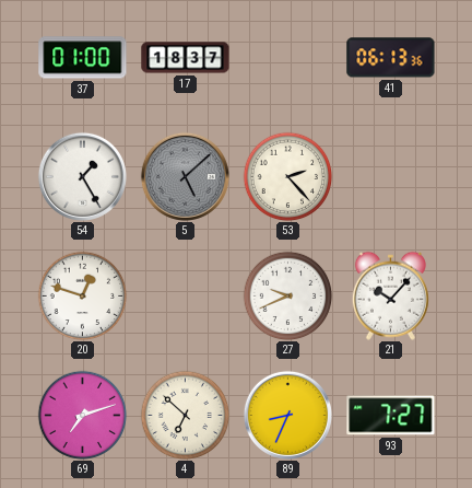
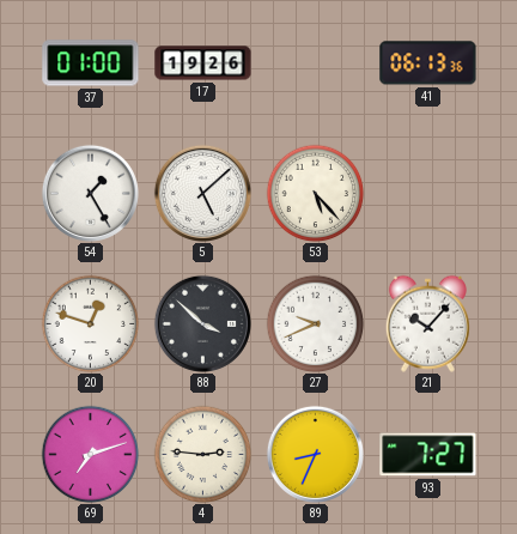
17: 18:37 -> 19:26 (203, 63)
5 dial: grey -> white (202, 193)
53: 2:23 -> 5:23 (315, 193)
88: none -> 3:52 (202, 323)
4: 6:52 -> 2:46 (202, 454)
